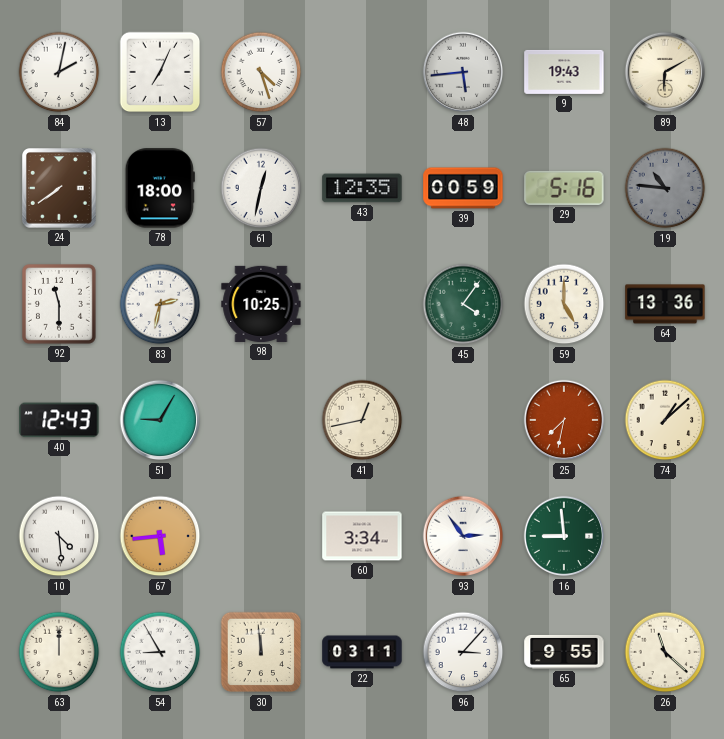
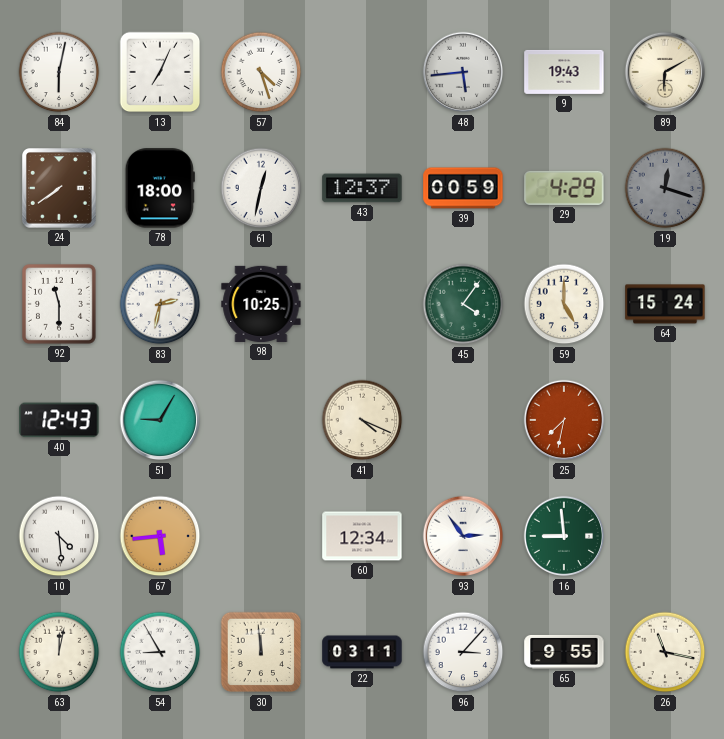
84: 2:02 -> 6:02 (59, 72)
43: 12:35 -> 12:37 (362, 188)
29: 5:16 -> 4:29 (564, 188)
19: 10:46 -> 12:18 (665, 188)
64: 13:36 -> 15:24 (665, 304)
41: 12:43 -> 4:19 (362, 420)
74: 1:08 -> none (665, 420)
60: 3:34 -> 12:34 (362, 536)
63: 12:00 -> 12:02 (59, 652)
26: 11:22 -> 11:17 (665, 652)
